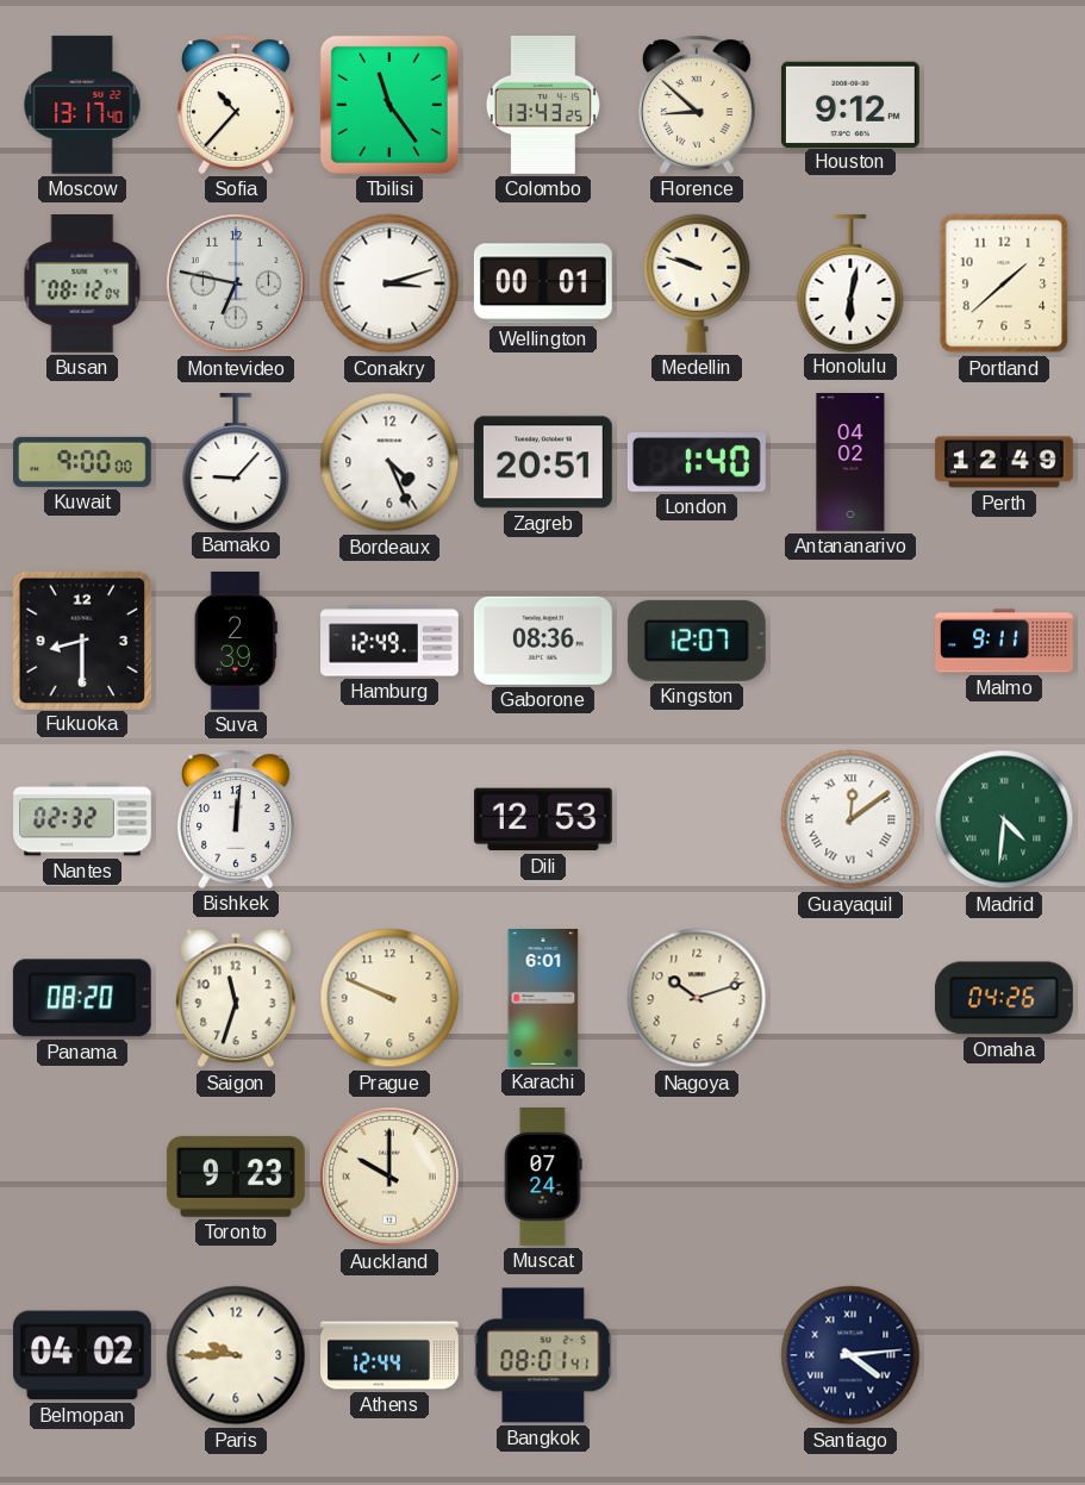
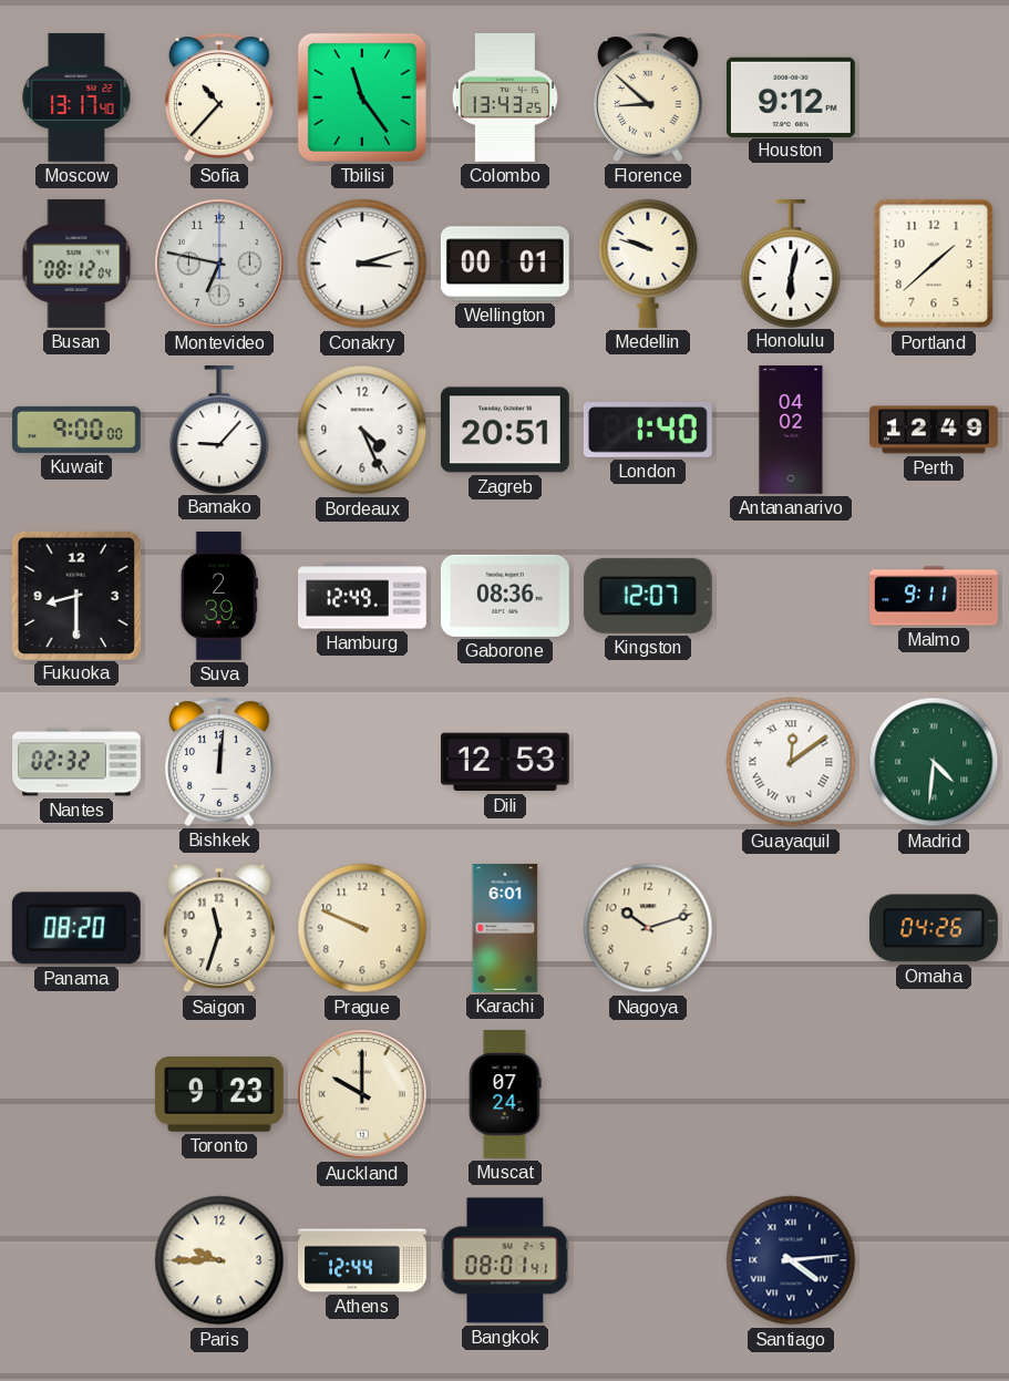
Belmopan: 04:02 -> none (82, 1355)
